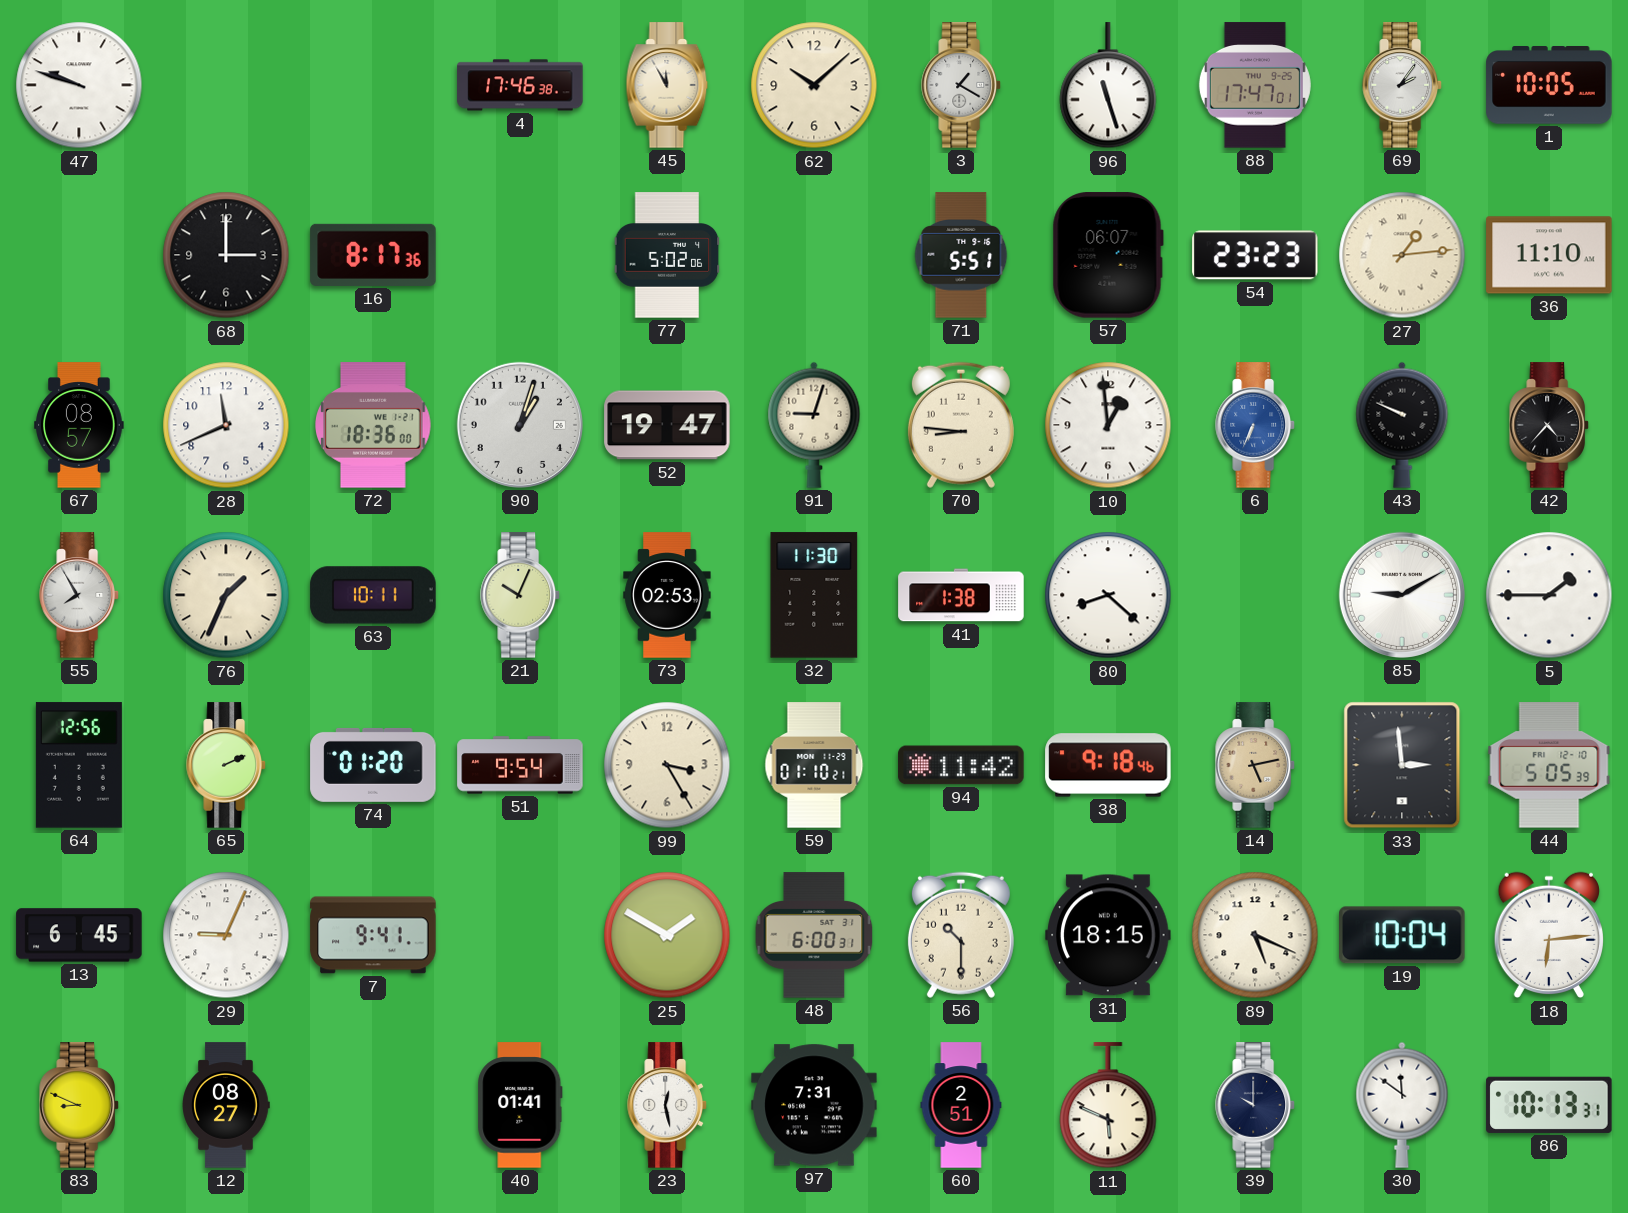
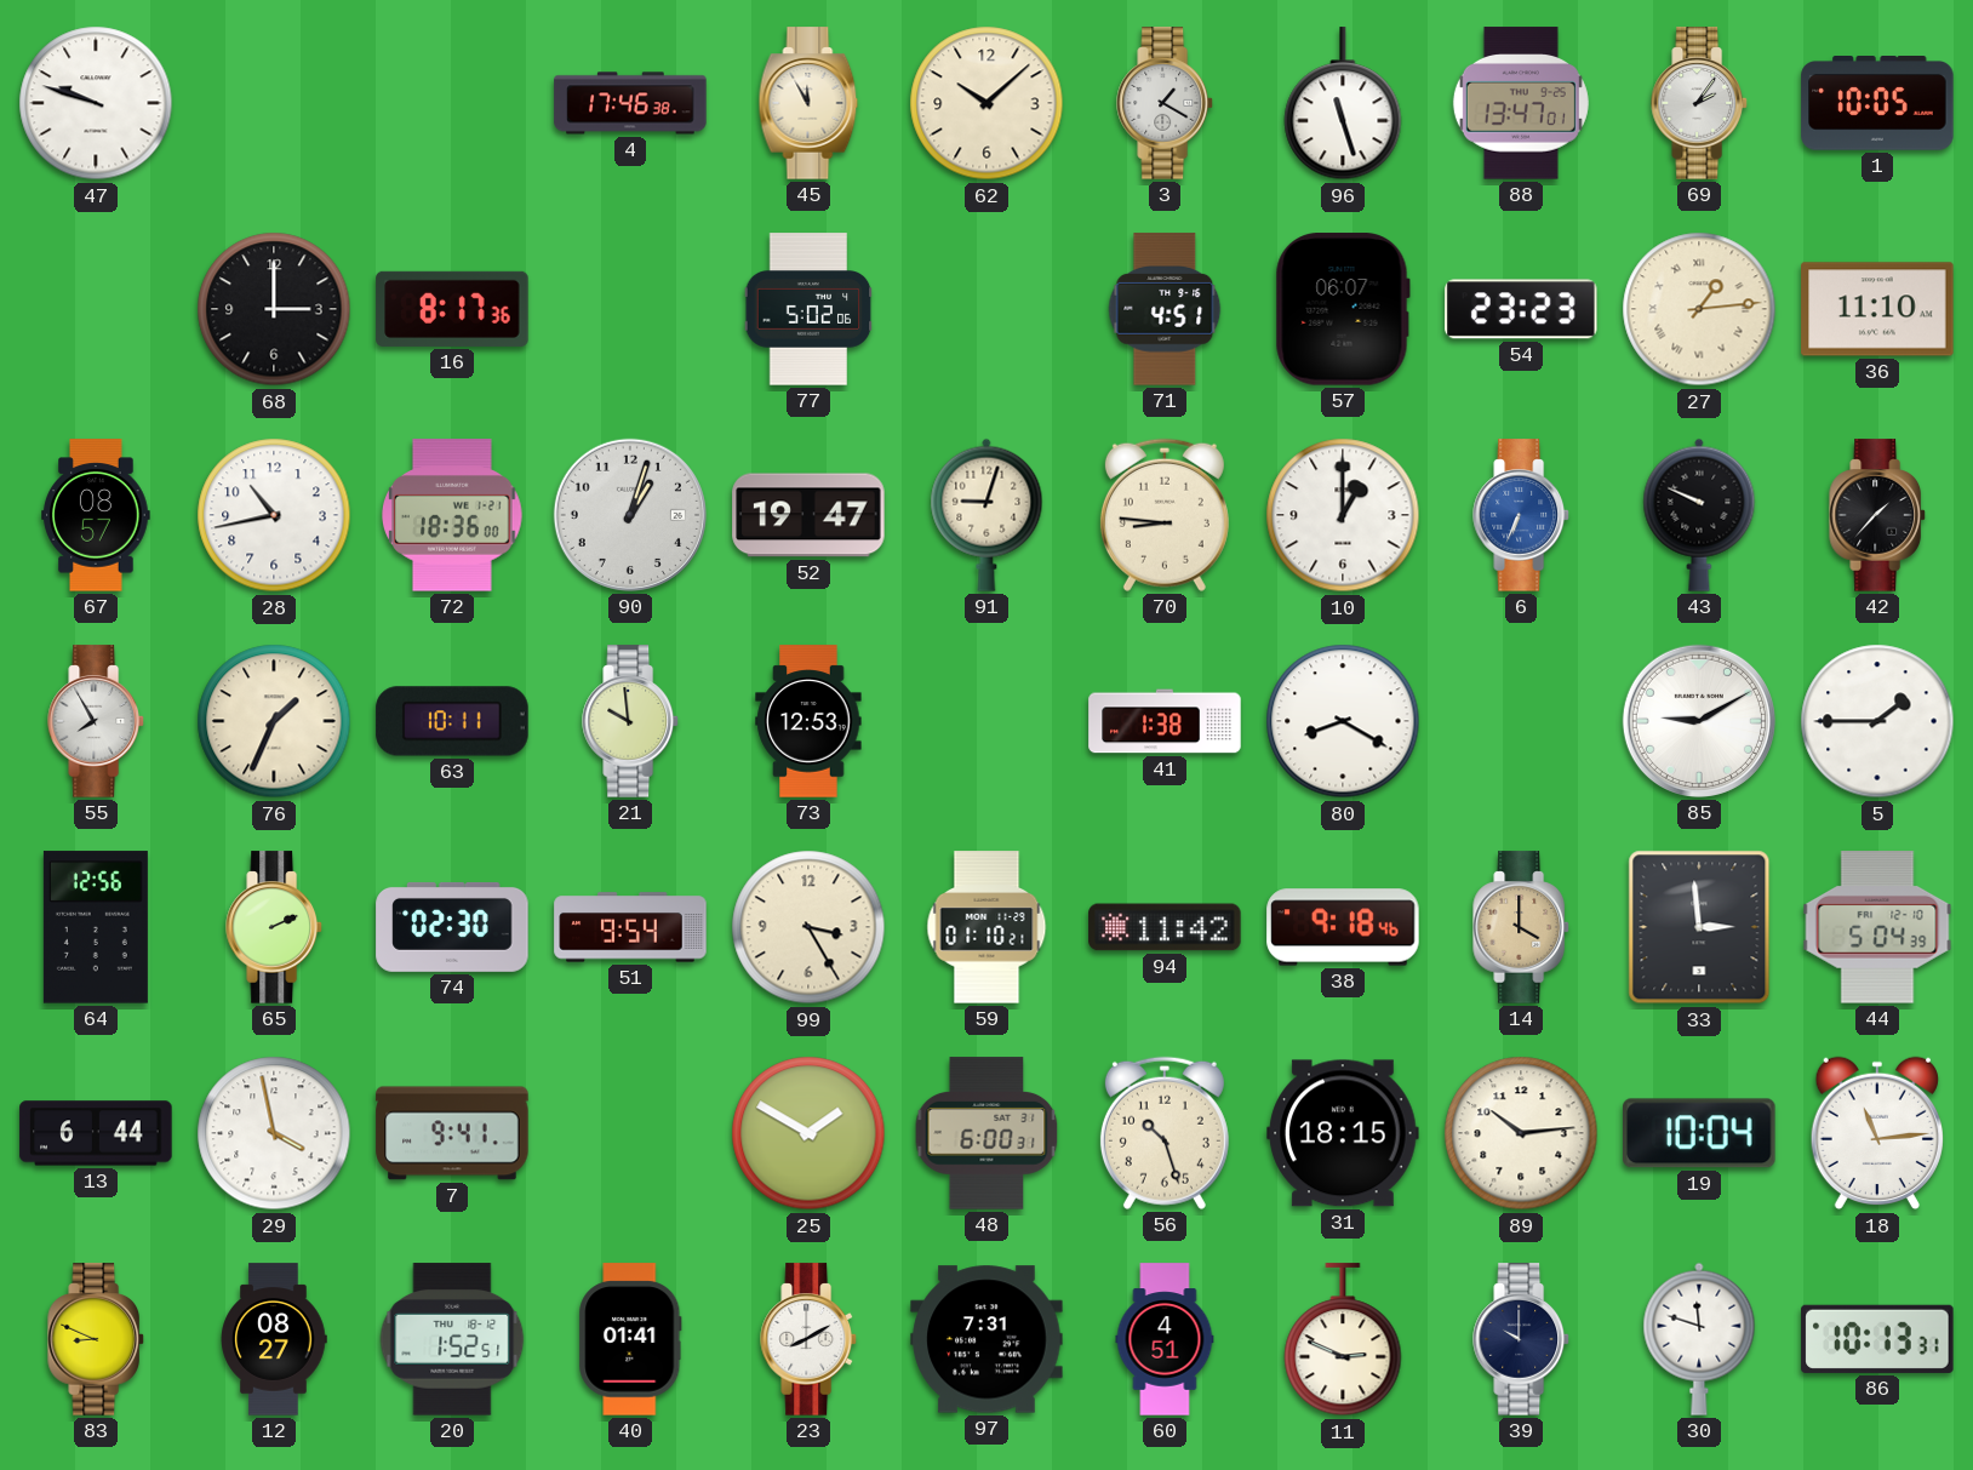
88: 17:47 -> 13:47 (1521, 103)
71: 5:51 -> 4:51 (1165, 309)
28: 11:41 -> 10:43 (274, 515)
10: 12:59 -> 1:00 (1343, 515)
42: 4:37 -> 1:37 (1877, 515)
21: 10:04 -> 9:59 (630, 721)
73: 02:53 -> 12:53 (808, 721)
32: 11:30 -> none (814, 595)
80: 8:22 -> 8:20 (1343, 721)
74: 01:20 -> 02:30 (452, 927)
14: 5:13 -> 4:00 (1521, 927)
44: 5:05 -> 5:04 (1877, 927)
13: 6:45 -> 6:44 (96, 1133)
29: 9:04 -> 3:58 (274, 1133)
56: 10:30 -> 10:27 (1165, 1133)
89: 5:19 -> 10:14 (1521, 1133)
18: 6:14 -> 11:14 (1877, 1133)
20: none -> 1:52 (452, 1339)
23: 12:28 -> 8:10 (808, 1339)
60: 2:51 -> 4:51 (1165, 1339)
11: 5:49 -> 2:49 (1343, 1340)
30: 11:51 -> 11:48 (1699, 1339)
